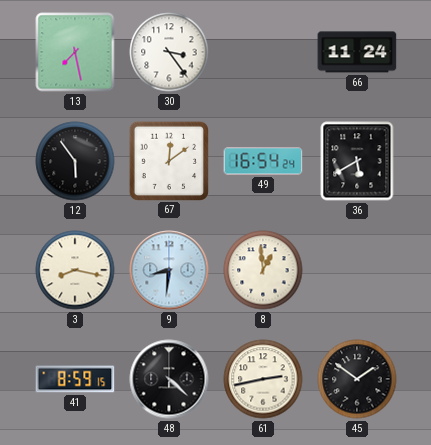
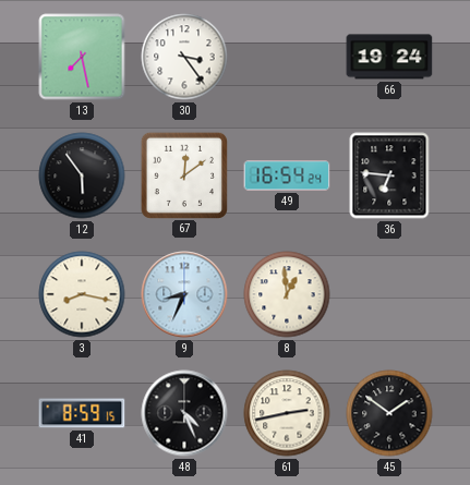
66: 11:24 -> 19:24 (389, 57)
36: 5:40 -> 6:46 (389, 175)
9: 8:31 -> 8:34 (184, 294)
48: 4:22 -> 4:26 (184, 413)
